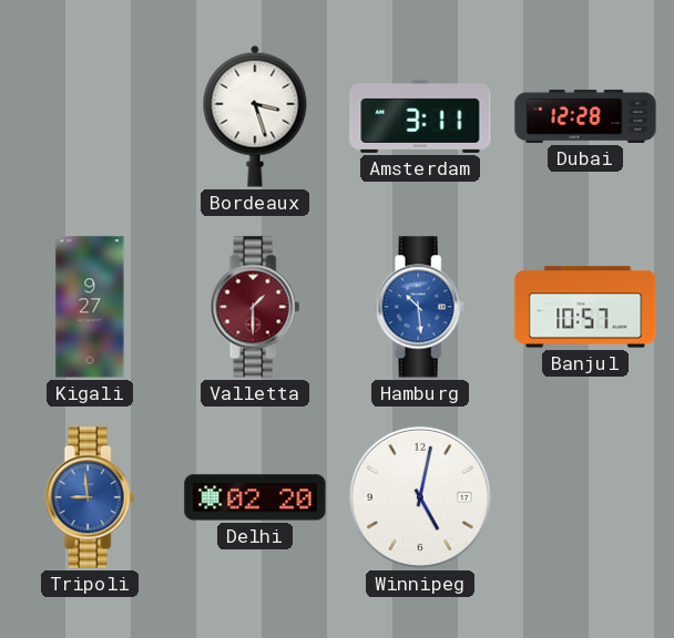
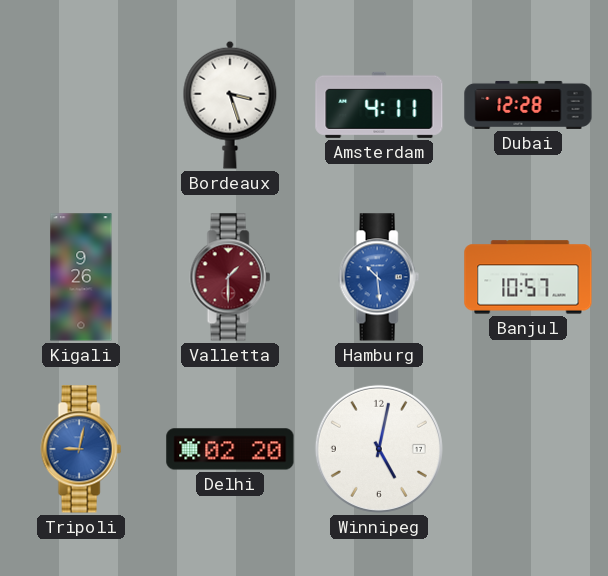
Amsterdam: 3:11 -> 4:11 (379, 105)
Kigali: 9:27 -> 9:26 (81, 277)
Tripoli: 8:59 -> 9:02 (81, 449)
